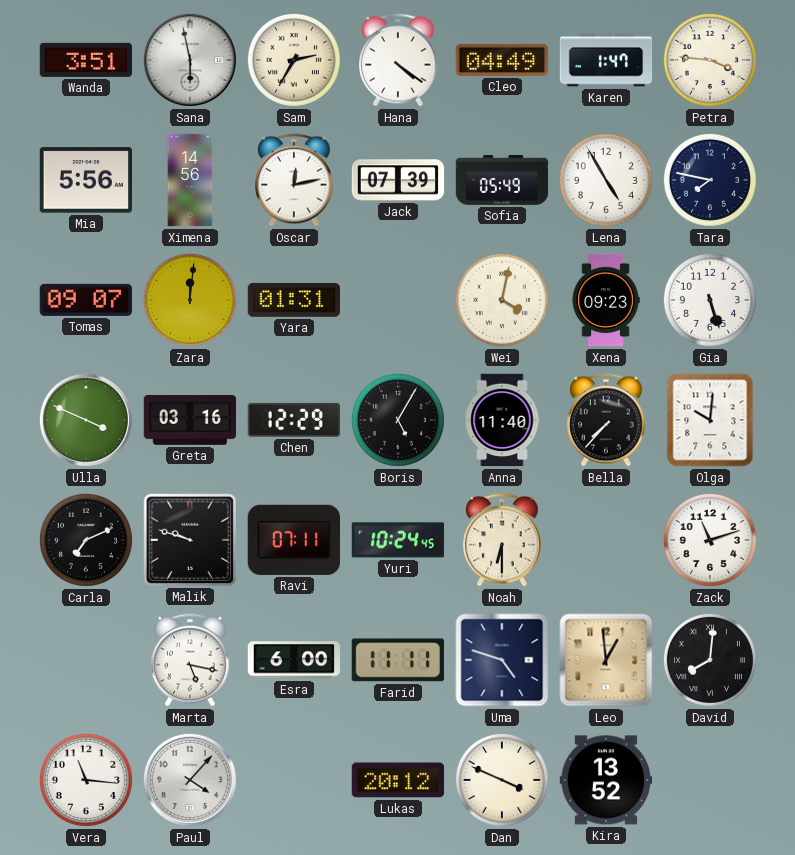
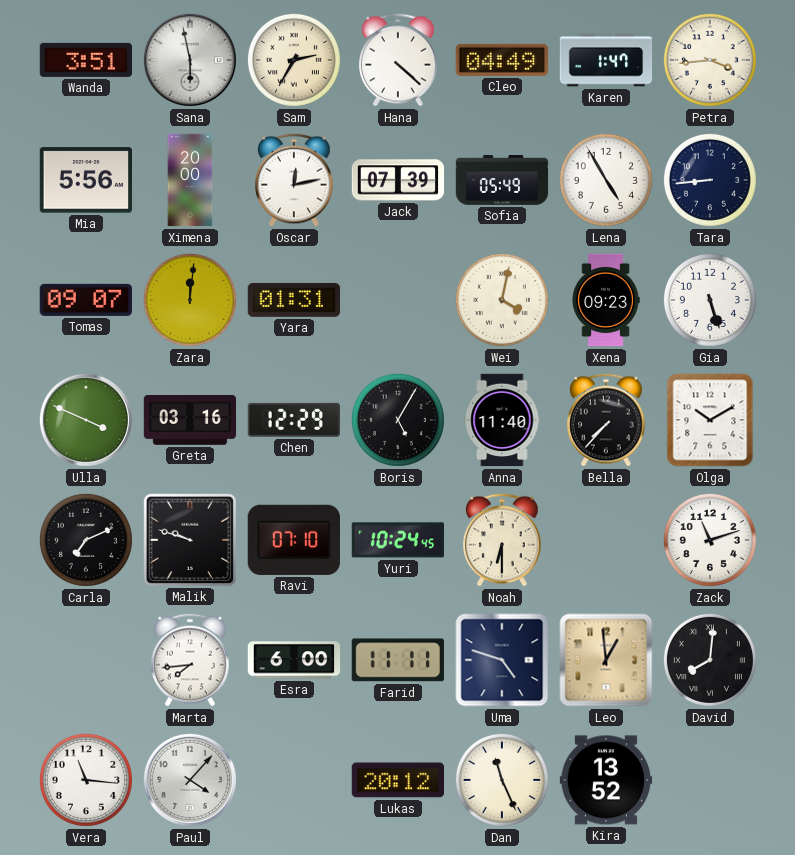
Hana: 4:21 -> 4:22 (398, 60)
Petra: 3:46 -> 3:44 (710, 60)
Ximena: 14:56 -> 20:00 (190, 180)
Tara: 7:47 -> 8:44 (710, 180)
Olga: 10:01 -> 10:10 (710, 420)
Ravi: 07:11 -> 07:10 (294, 540)
Marta: 5:17 -> 7:44 (190, 660)
Dan: 3:49 -> 11:26 (502, 780)
